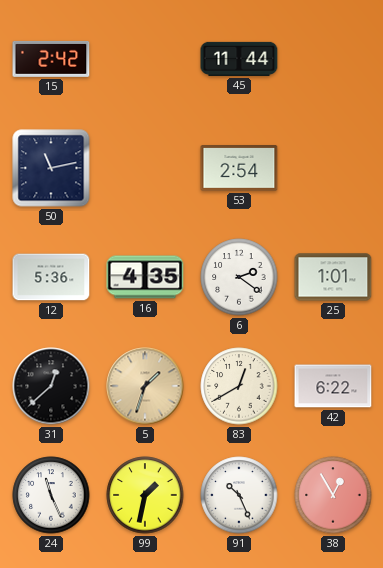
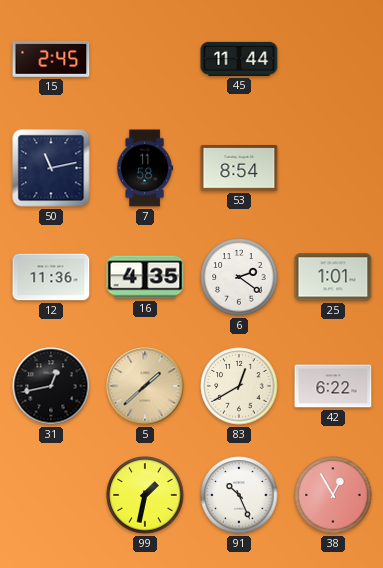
15: 2:42 -> 2:45 (51, 59)
7: none -> 11:58 (146, 168)
53: 2:54 -> 8:54 (239, 169)
12: 5:36 -> 11:36 (51, 277)
31: 12:38 -> 12:43 (51, 386)
5: 1:33 -> 1:38 (145, 386)
24: 11:26 -> none (51, 495)
